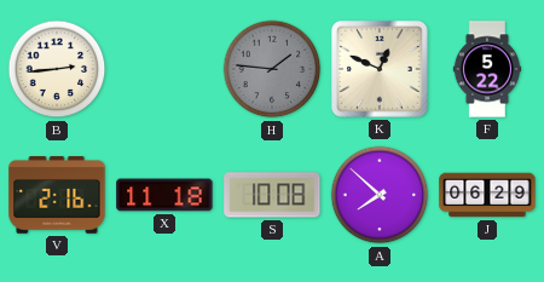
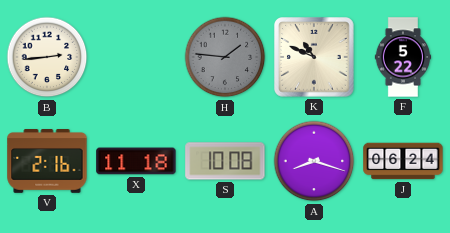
K: 12:49 -> 10:49 (314, 57)
A: 7:52 -> 8:18 (314, 161)
J: 06:29 -> 06:24 (403, 161)
